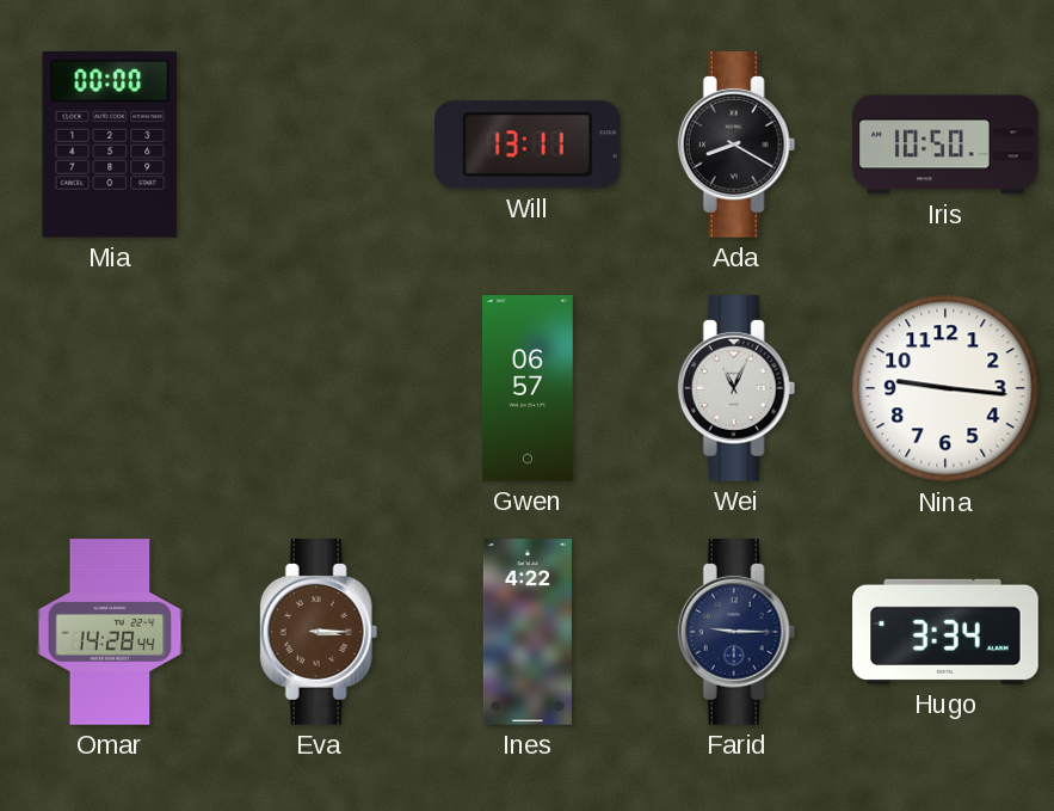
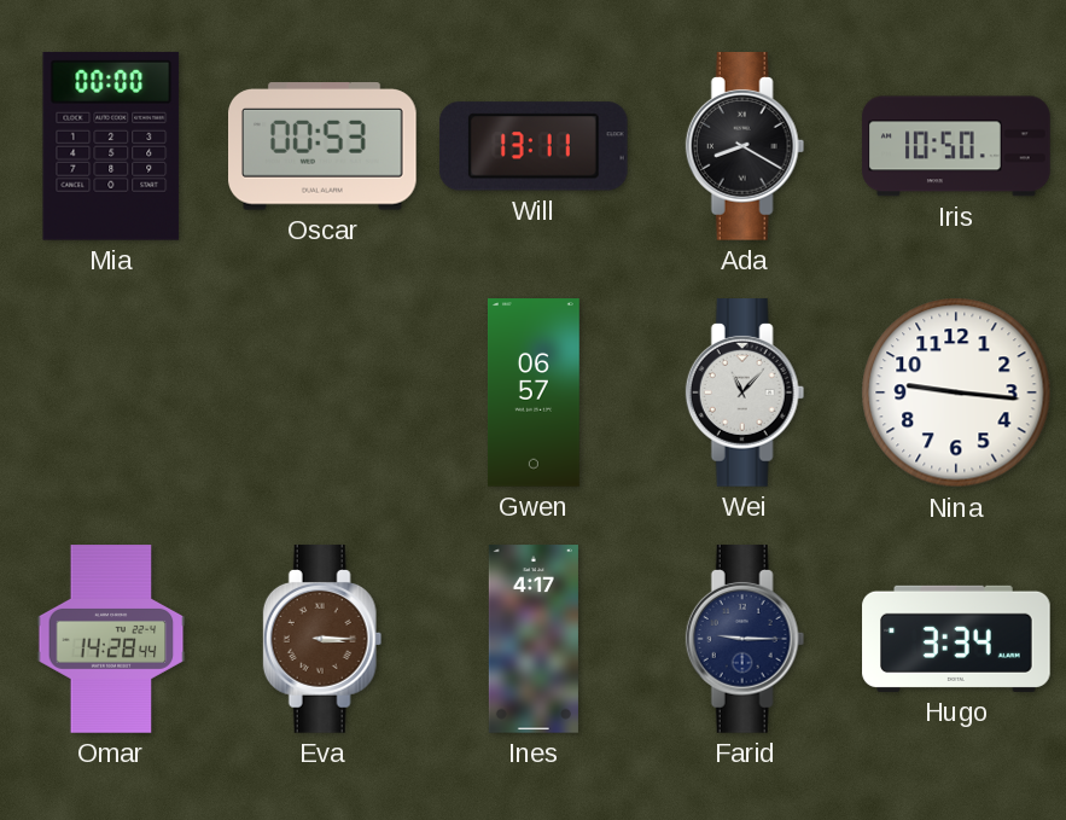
Oscar: none -> 00:53 (324, 146)
Wei: 11:04 -> 11:07 (745, 392)
Ines: 4:22 -> 4:17 (534, 639)
